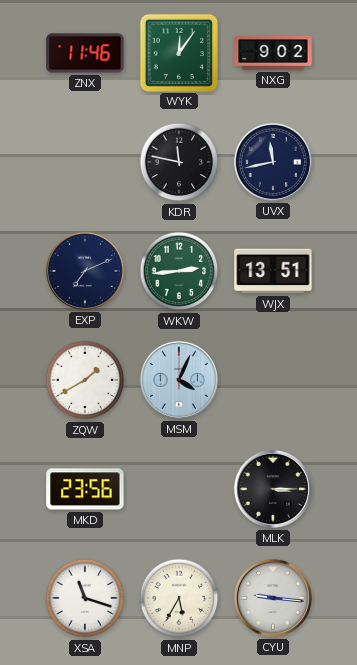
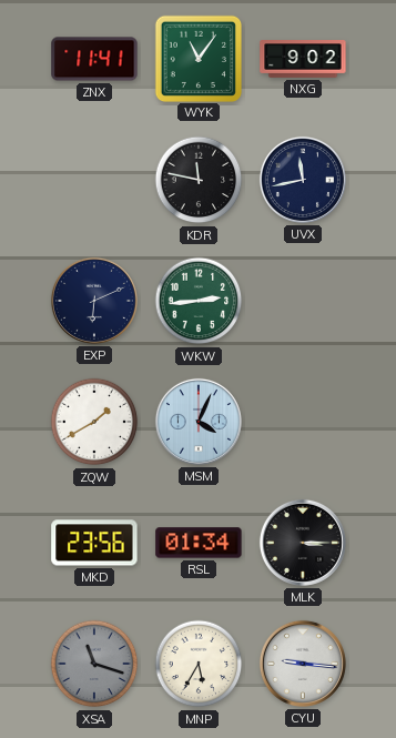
ZNX: 11:46 -> 11:41 (94, 59)
WYK: 12:06 -> 11:06 (197, 58)
EXP: 7:11 -> 6:11 (94, 301)
WJX: 13:51 -> none (273, 271)
RSL: none -> 01:34 (199, 543)
XSA dial: white -> grey (94, 664)
